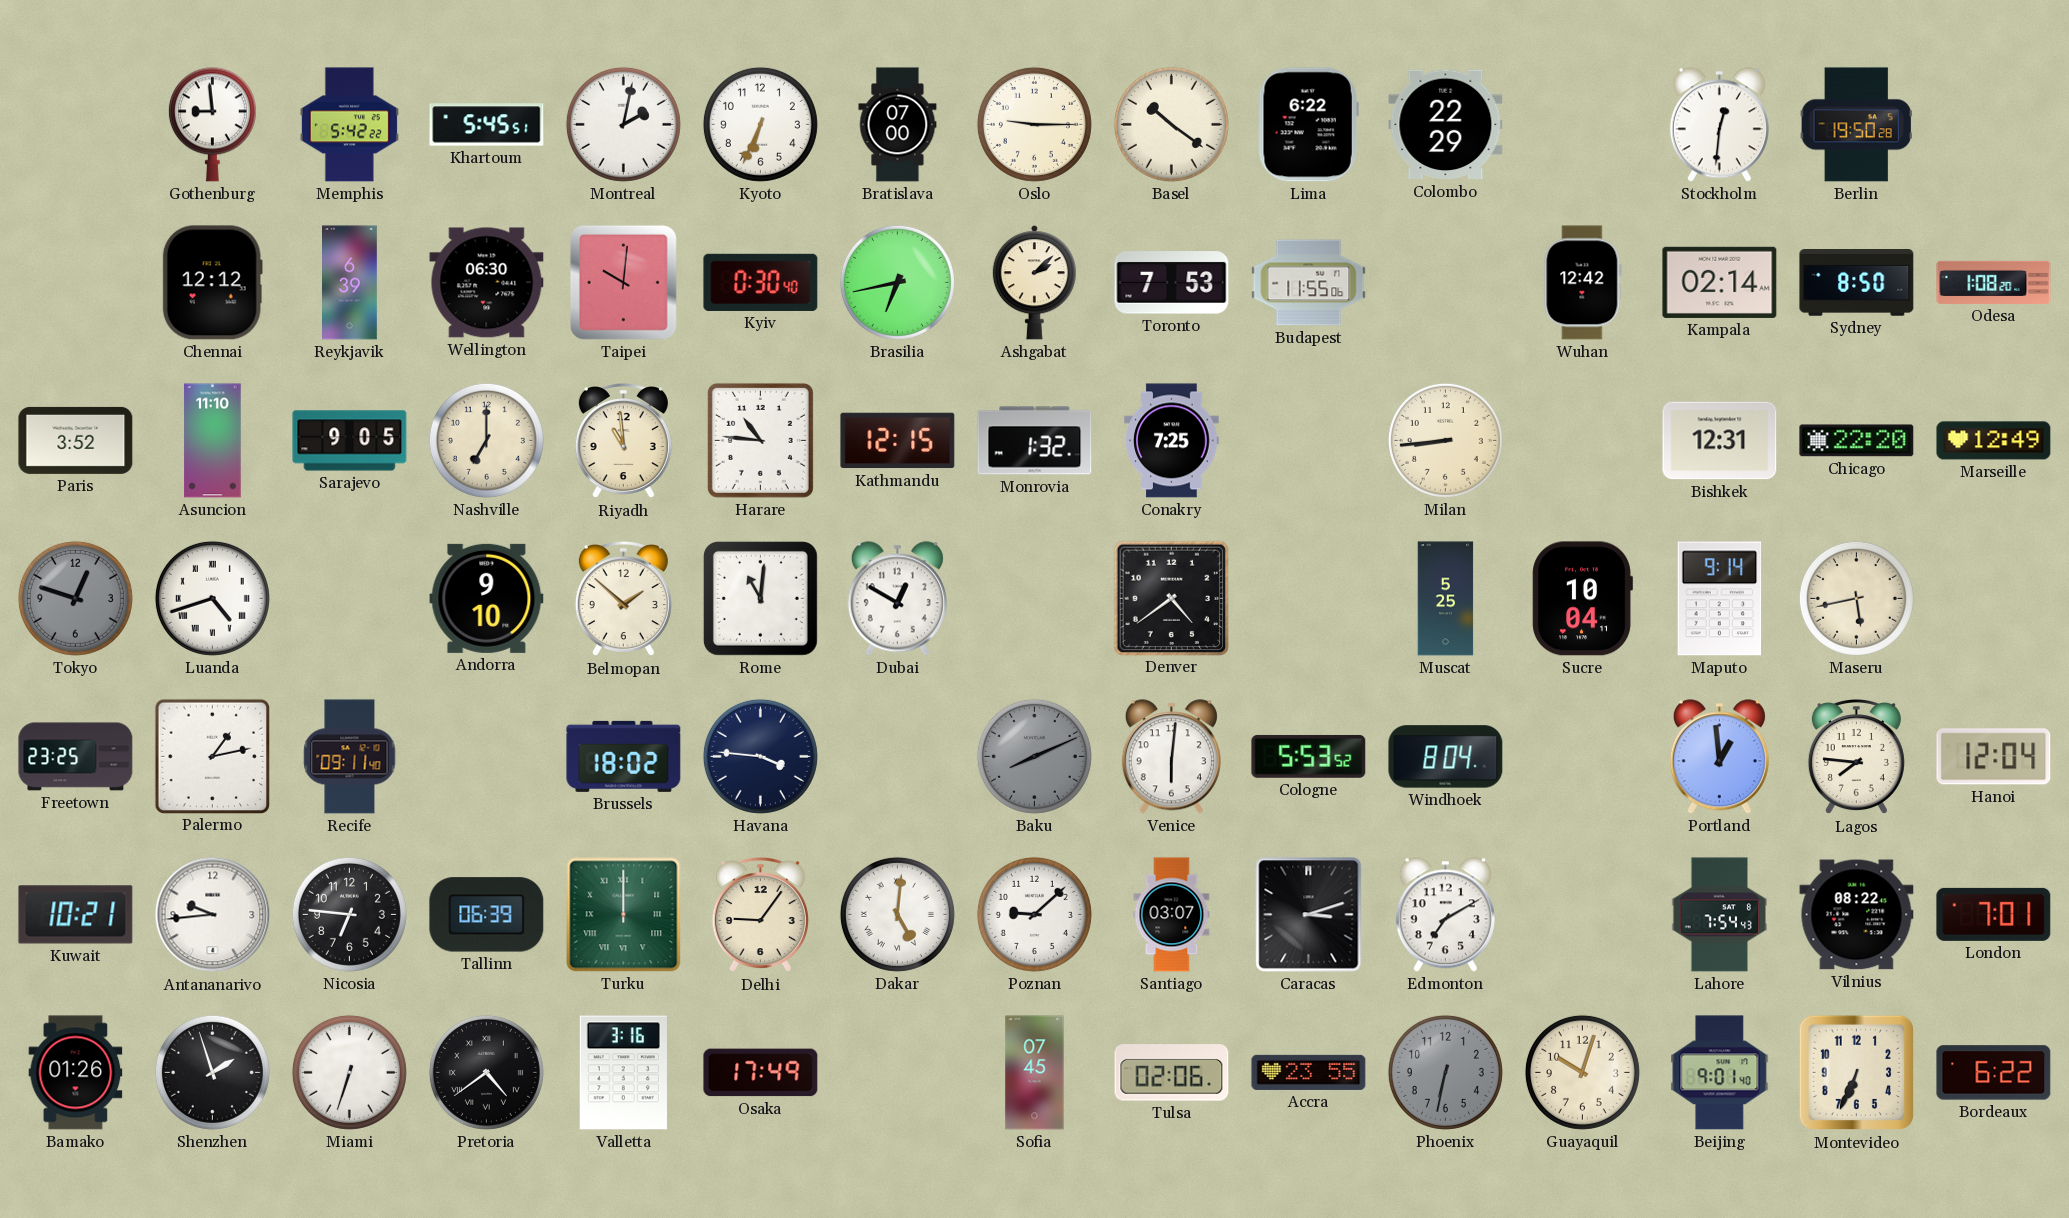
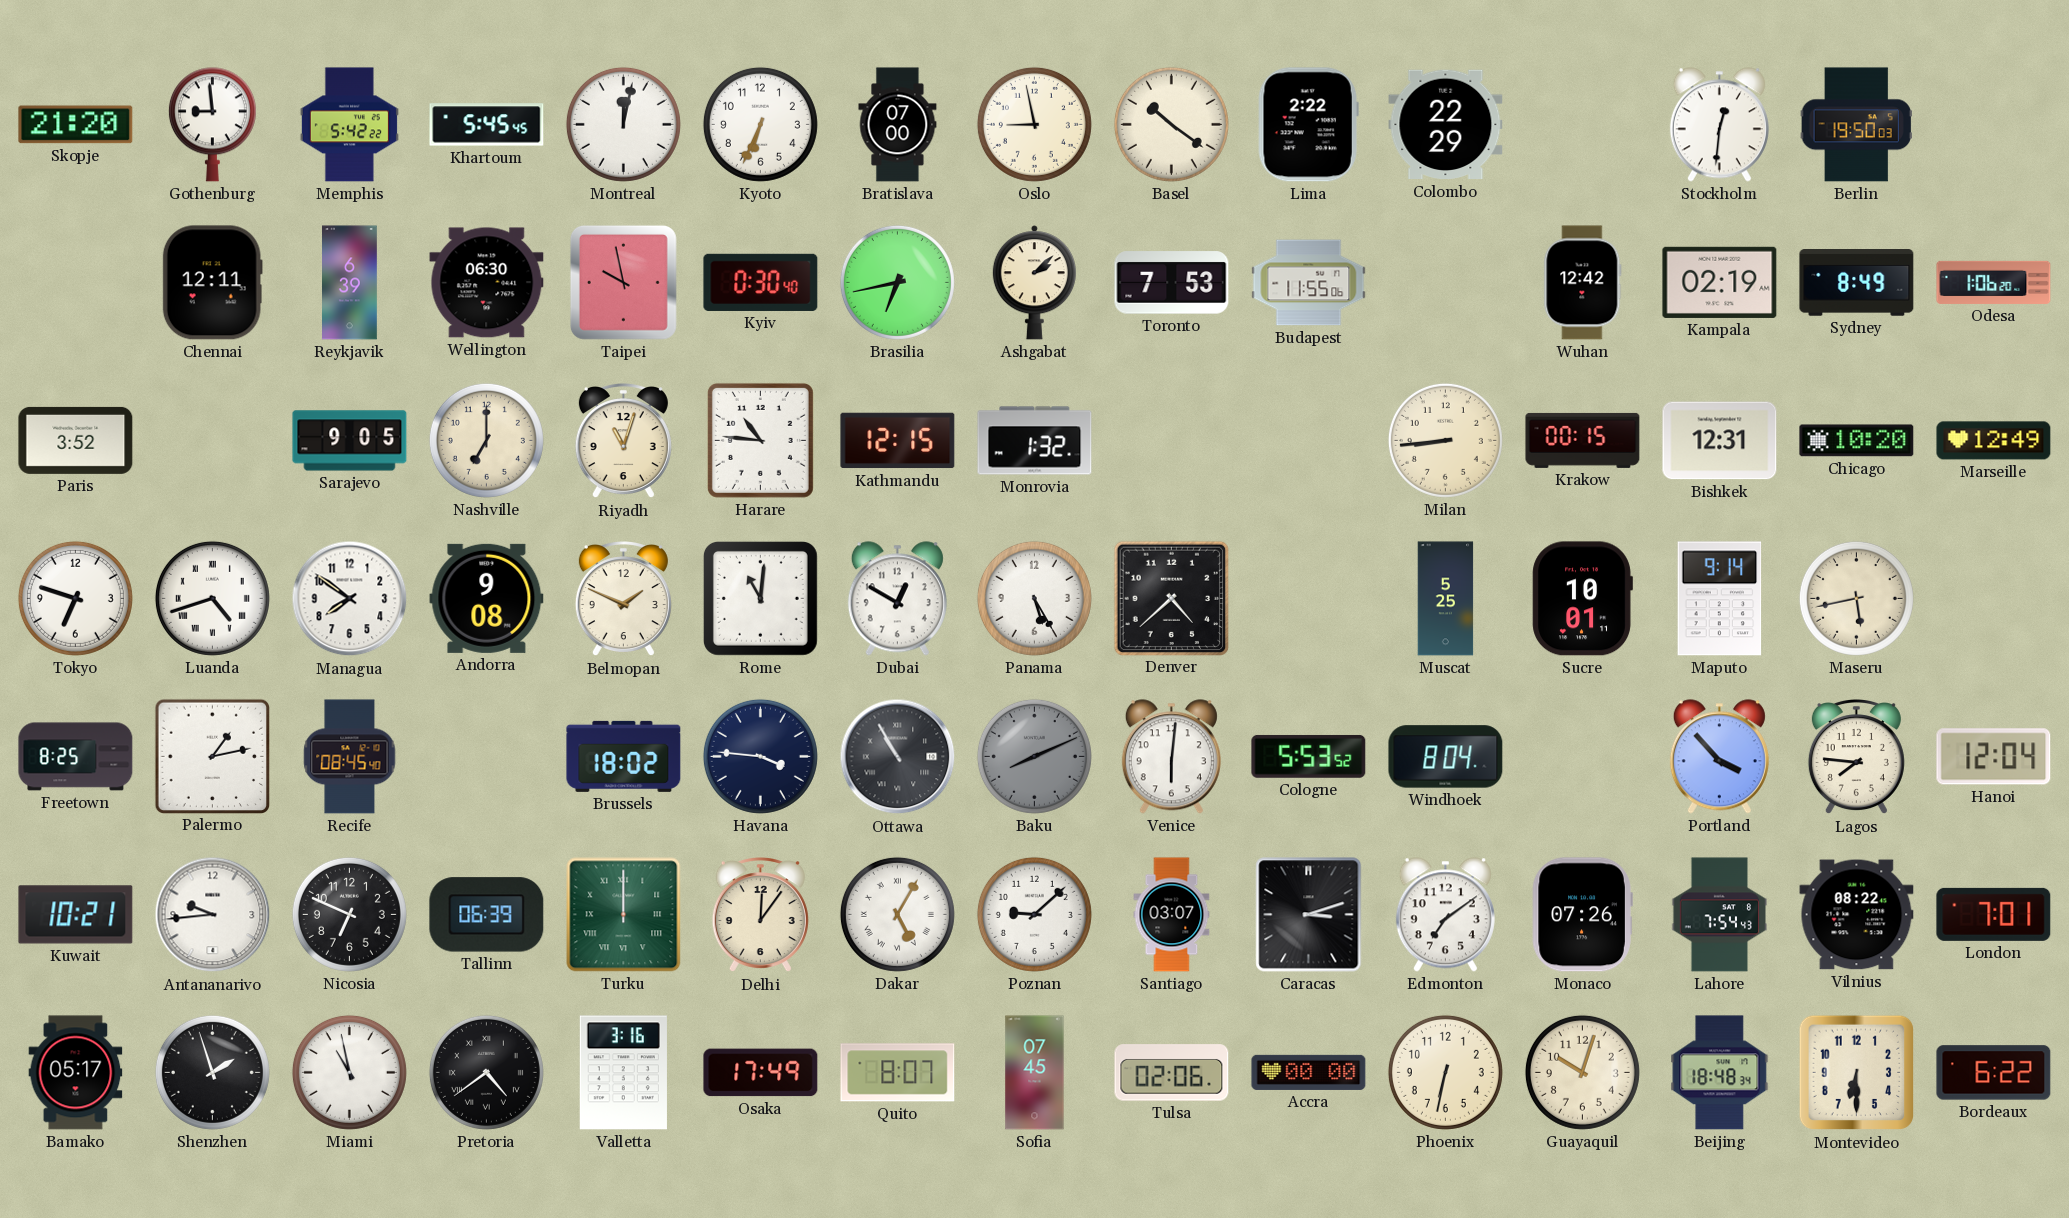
Skopje: none -> 21:20 (76, 125)
Khartoum: 5:45:51 -> 5:45:45 (487, 125)
Montreal: 2:02 -> 12:02 (623, 124)
Oslo: 9:15 -> 8:58 (1034, 124)
Lima: 6:22 -> 2:22 (1308, 125)
Berlin: 19:50:28 -> 19:50:03 (1856, 125)
Chennai: 12:12 -> 12:11 (212, 283)
Taipei: 10:01 -> 9:58 (623, 282)
Kampala: 02:14 -> 02:19 (1720, 282)
Sydney: 8:50 -> 8:49 (1857, 283)
Odesa: 1:08 -> 1:06 (1994, 282)
Asuncion: 11:10 -> none (213, 441)
Riyadh: 10:59 -> 11:03 (623, 442)
Conakry: 7:25 -> none (1172, 441)
Krakow: none -> 00:15 (1583, 440)
Chicago: 22:20 -> 10:20 (1857, 441)
Tokyo: 12:48 -> 6:48 (75, 598)
Tokyo dial: grey -> white (75, 598)
Managua: none -> 7:51 (350, 599)
Andorra: 9:10 -> 9:08 (487, 598)
Belmopan: 1:52 -> 1:49 (623, 600)
Panama: none -> 5:25 (1034, 598)
Denver: 4:39 -> 4:38 (1171, 598)
Sucre: 10:04 -> 10:01 (1582, 599)
Freetown: 23:25 -> 8:25 (76, 757)
Recife: 09:11 -> 08:45 (350, 757)
Ottawa: none -> 10:55 (898, 757)
Portland: 12:59 -> 3:53 (1719, 757)
Nicosia: 6:46 -> 6:49 (349, 914)
Delhi: 9:06 -> 12:06 (760, 916)
Dakar: 5:01 -> 5:05 (897, 914)
Edmonton: 7:10 -> 7:09 (1445, 915)
Monaco: none -> 07:26 (1582, 915)
Bamako: 01:26 -> 05:17 (76, 1073)
Miami: 6:33 -> 10:58 (349, 1072)
Quito: none -> 8:07 (898, 1073)
Accra: 23:55 -> 00:00 (1309, 1072)
Phoenix dial: grey -> cream (1445, 1072)
Beijing: 9:01 -> 18:48 (1720, 1073)
Montevideo: 6:34 -> 6:30 (1857, 1073)
